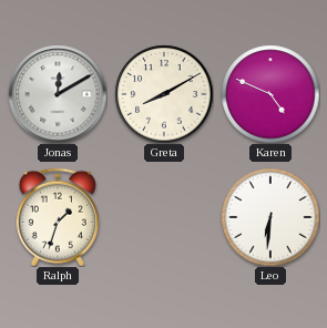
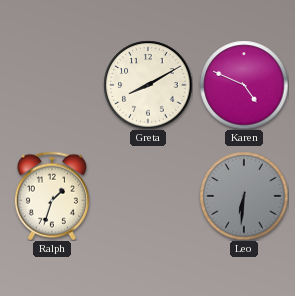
Jonas: 12:10 -> none (58, 94)
Leo dial: white -> grey (244, 196)
